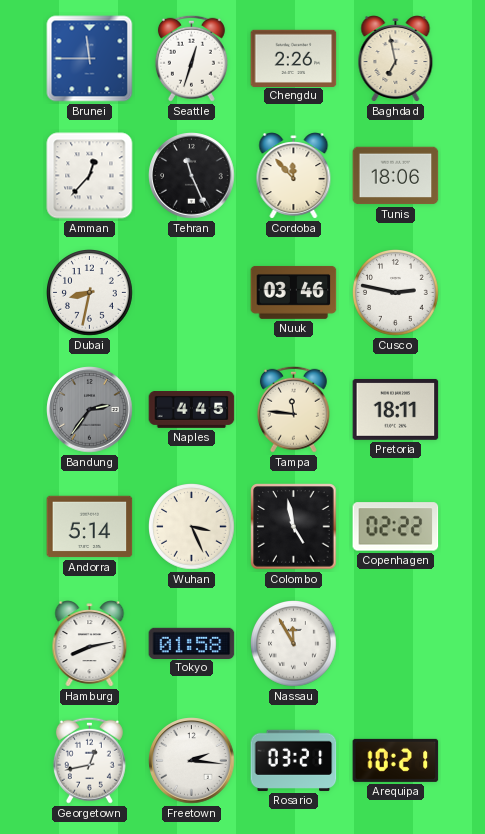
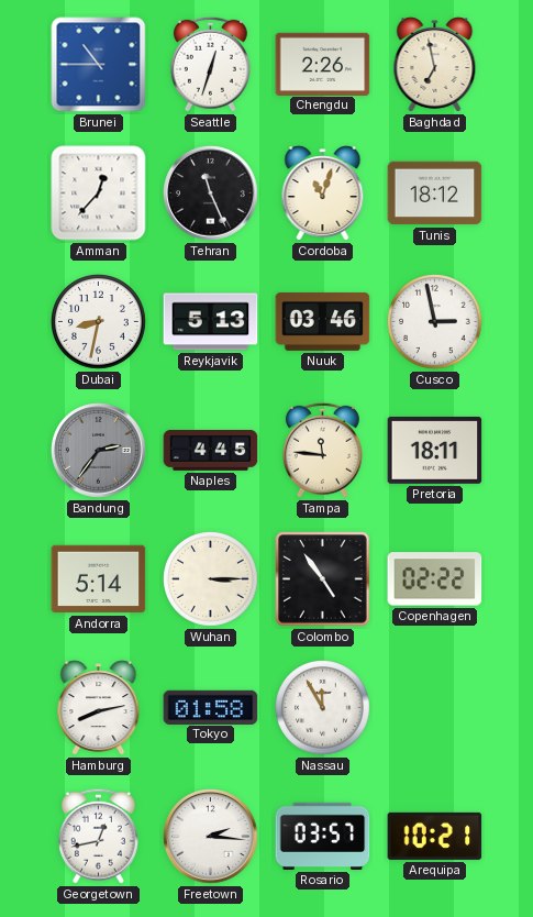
Brunei: 11:45 -> 10:45 (99, 65)
Cordoba: 11:53 -> 11:03 (323, 194)
Tunis: 18:06 -> 18:12 (435, 194)
Reykjavik: none -> 5:13 (211, 322)
Cusco: 2:47 -> 2:58 (435, 322)
Wuhan: 3:26 -> 3:15 (211, 579)
Colombo: 4:58 -> 4:54 (323, 579)
Rosario: 03:21 -> 03:57 (323, 836)
